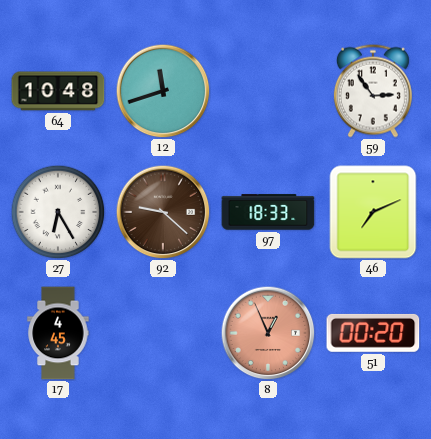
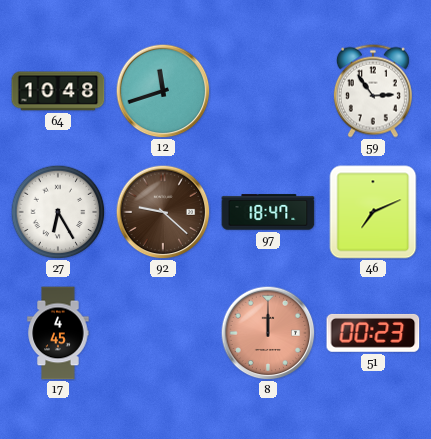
97: 18:33 -> 18:47 (268, 212)
8: 12:56 -> 12:00 (268, 333)
51: 00:20 -> 00:23 (373, 333)
